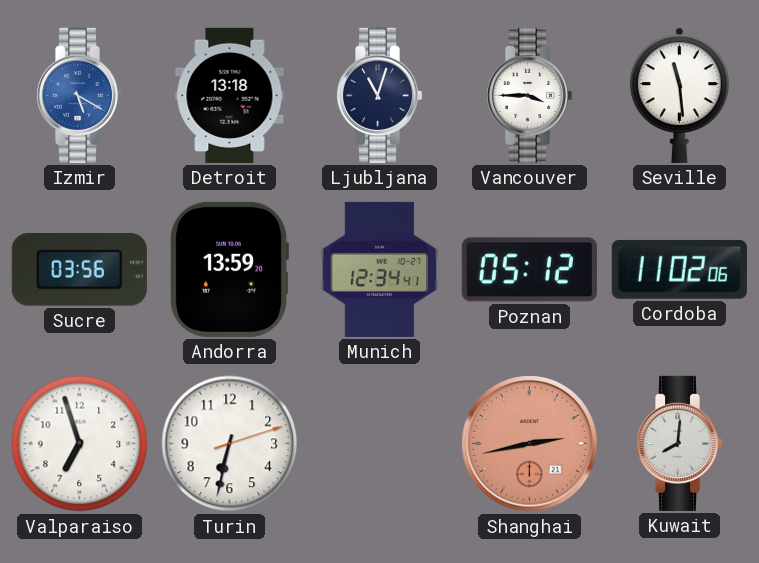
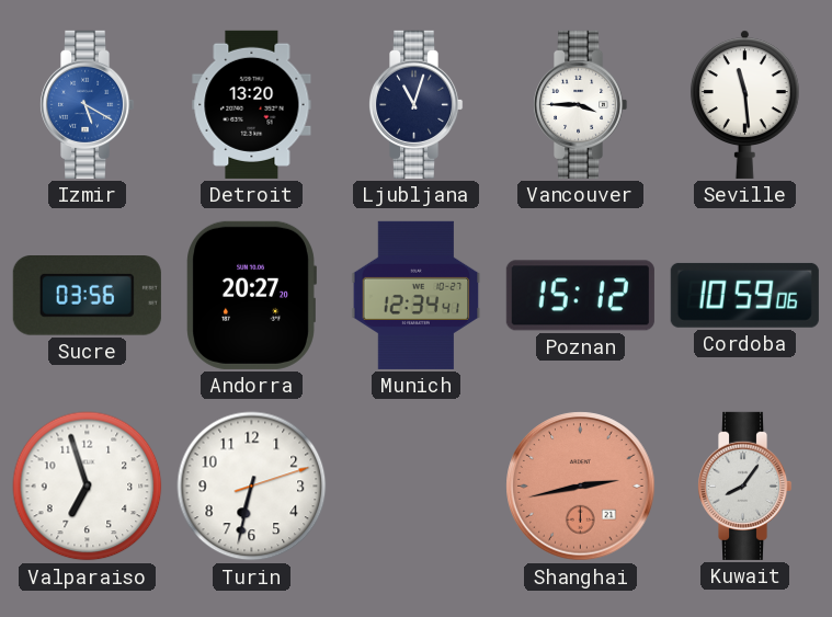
Detroit: 13:18 -> 13:20 (252, 104)
Andorra: 13:59 -> 20:27 (251, 295)
Poznan: 05:12 -> 15:12 (580, 296)
Cordoba: 11:02 -> 10:59 (744, 295)
Kuwait: 8:01 -> 8:06 (744, 485)
